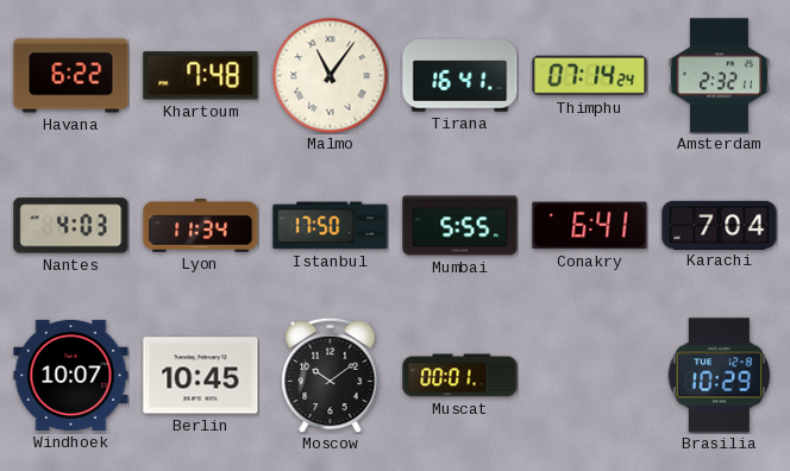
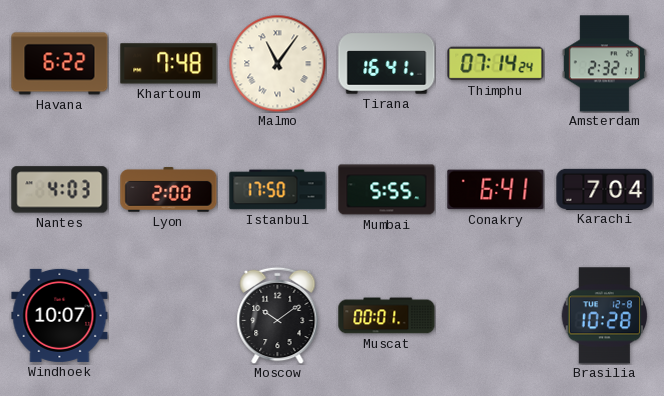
Lyon: 11:34 -> 2:00 (169, 190)
Berlin: 10:45 -> none (201, 376)
Brasilia: 10:29 -> 10:28 (604, 316)
